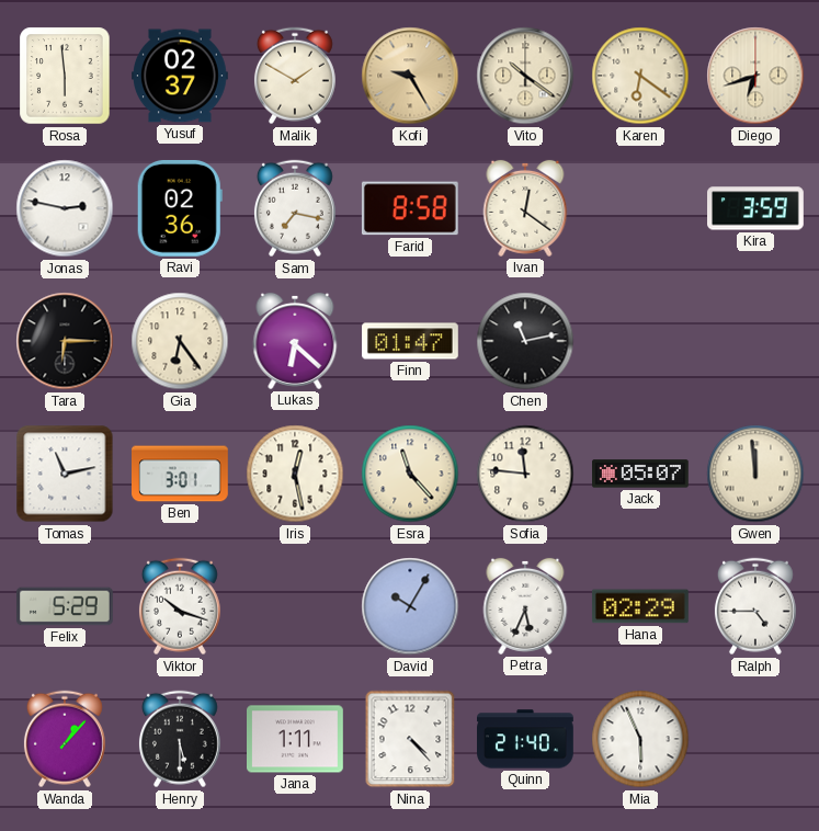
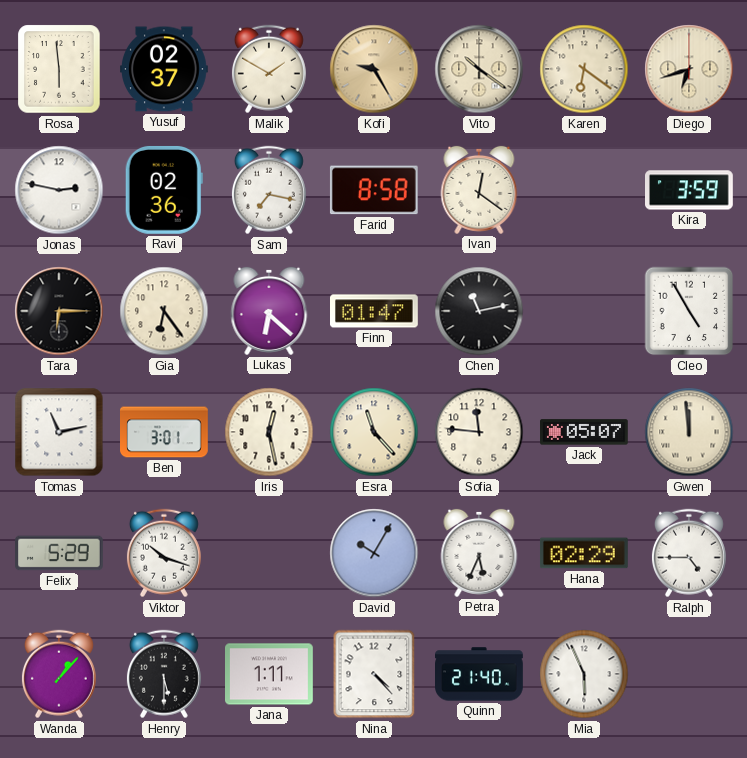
Cleo: none -> 4:55 (689, 311)
